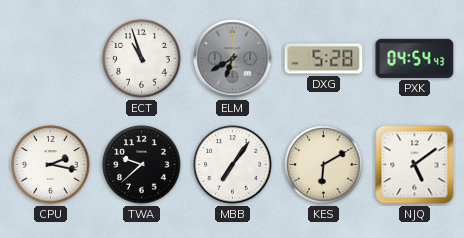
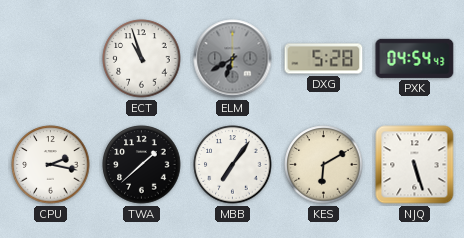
TWA: 9:38 -> 1:38 (142, 165)
NJQ: 5:09 -> 5:27 (415, 165)
